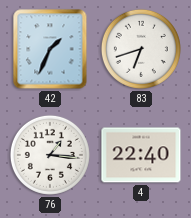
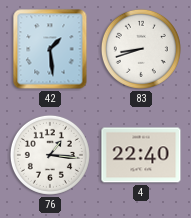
42: 1:34 -> 1:29 (50, 49)
83: 6:42 -> 8:42 (141, 49)
